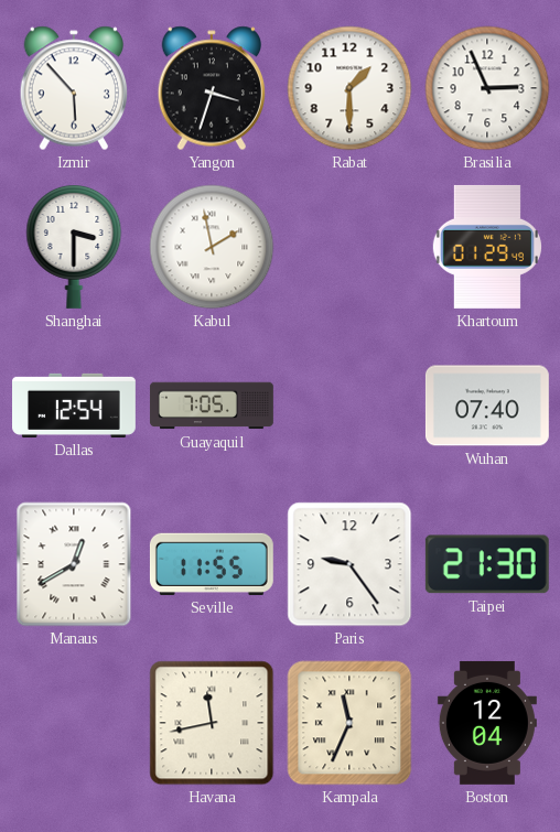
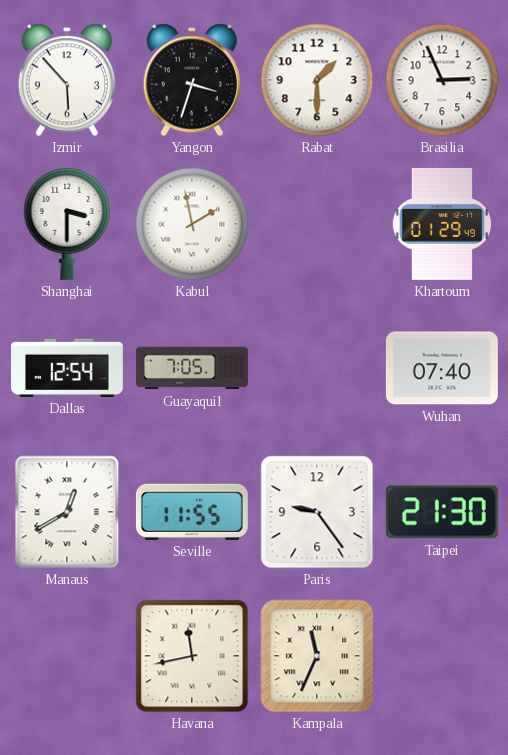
Boston: 12:04 -> none (487, 723)
